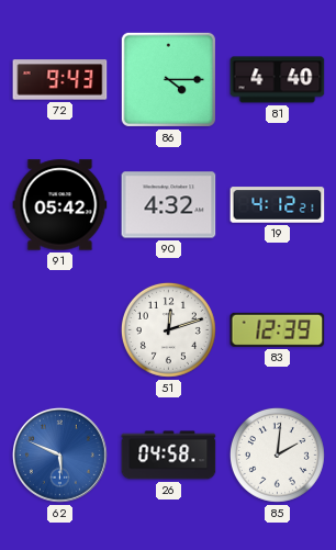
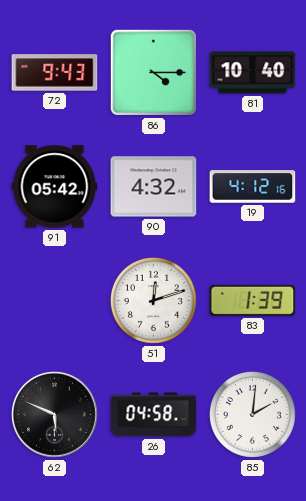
81: 4:40 -> 10:40 (253, 73)
19: 4:12:21 -> 4:12:16 (253, 187)
83: 12:39 -> 1:39 (253, 300)
62 dial: blue -> black (55, 415)
